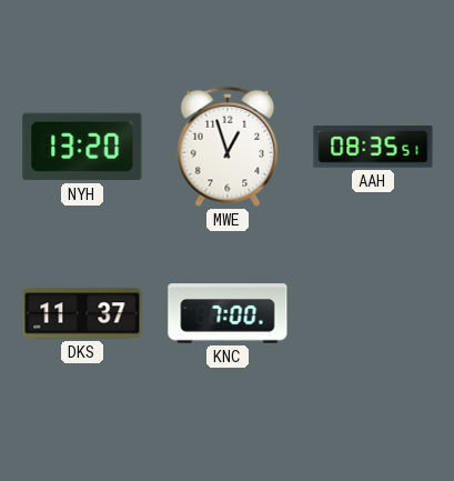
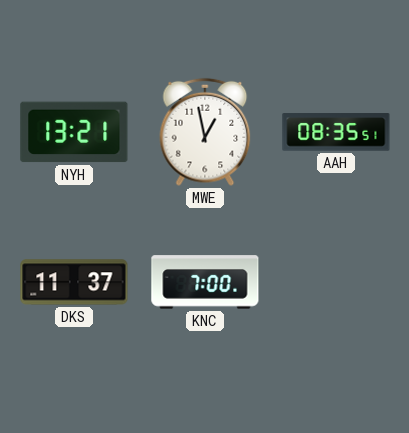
NYH: 13:20 -> 13:21 (74, 132)
MWE: 12:57 -> 12:58 (205, 132)
